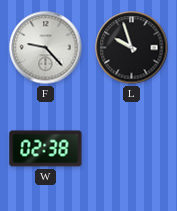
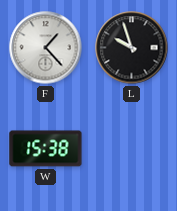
F: 9:23 -> 1:23 (46, 48)
W: 02:38 -> 15:38 (46, 149)
